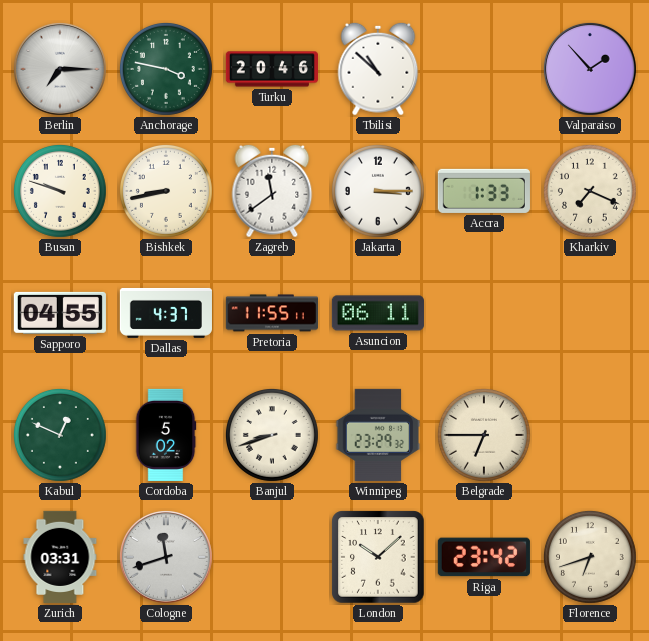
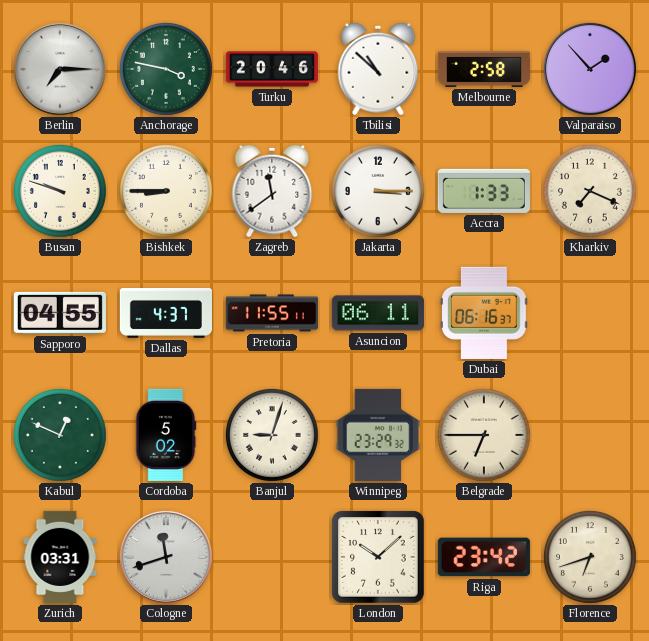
Melbourne: none -> 2:58 (484, 69)
Bishkek: 8:43 -> 8:45 (166, 191)
Dubai: none -> 06:16 (484, 313)
Banjul: 8:42 -> 9:03 (272, 435)
